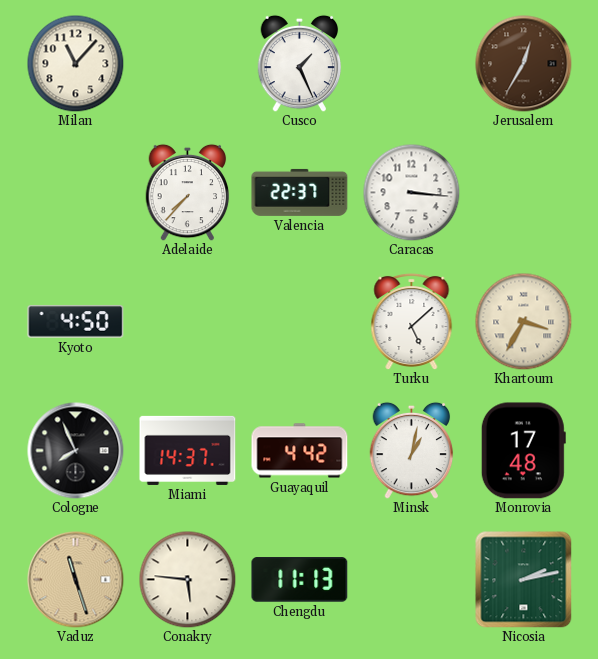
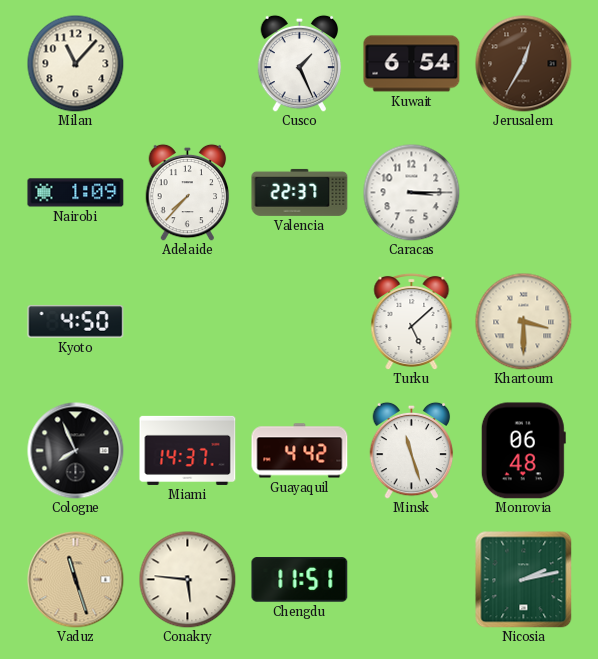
Kuwait: none -> 6:54 (412, 64)
Nairobi: none -> 1:09 (76, 193)
Caracas: 3:16 -> 3:15 (411, 192)
Khartoum: 3:35 -> 3:30 (523, 321)
Minsk: 1:02 -> 11:27 (412, 450)
Monrovia: 17:48 -> 06:48 (523, 451)
Chengdu: 11:13 -> 11:51 (300, 580)
